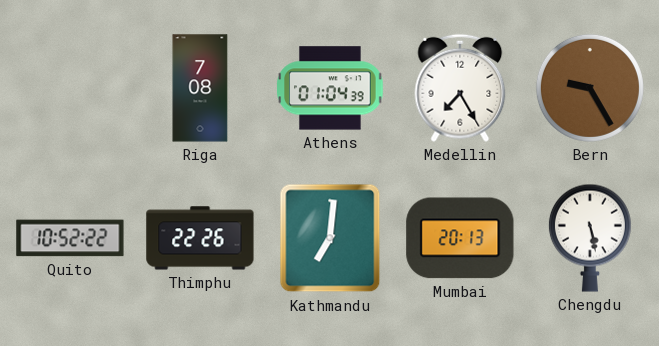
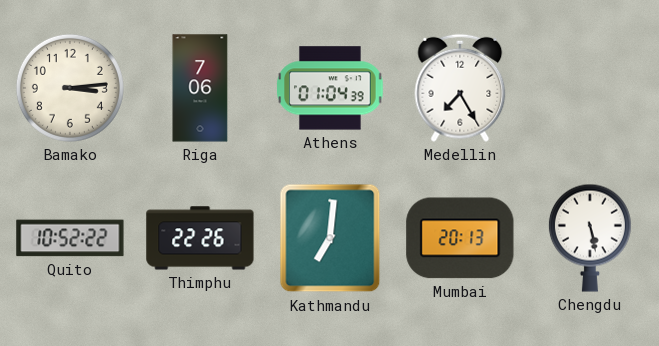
Bamako: none -> 3:14 (70, 88)
Riga: 7:08 -> 7:06 (200, 88)
Bern: 9:25 -> none (590, 88)
